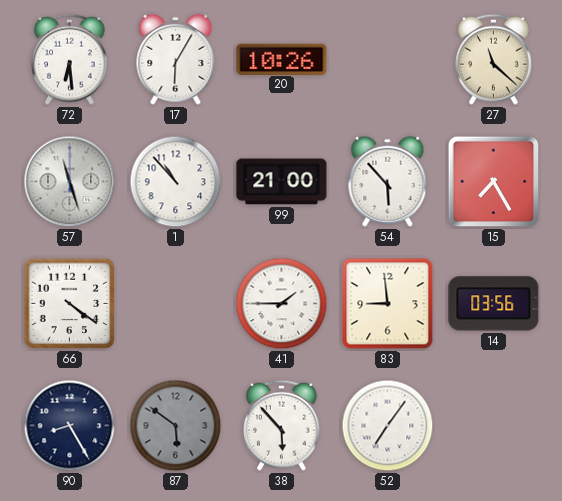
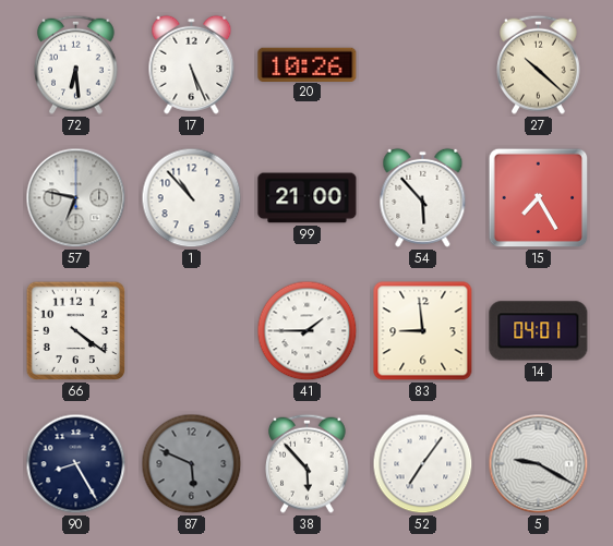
17: 6:05 -> 5:26 (192, 64)
27: 11:22 -> 10:22 (539, 64)
57: 11:27 -> 6:47 (76, 198)
14: 03:56 -> 04:01 (539, 331)
87: 5:51 -> 5:49 (192, 464)
5: none -> 9:20 (539, 464)
